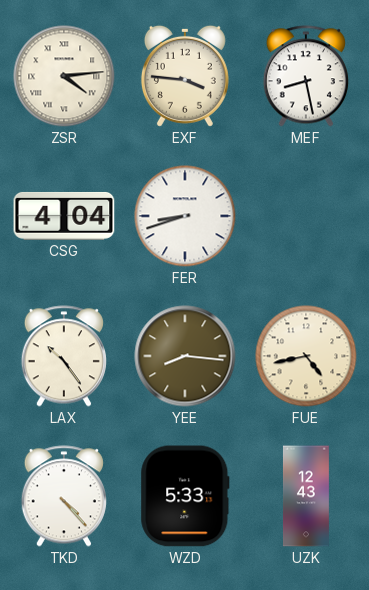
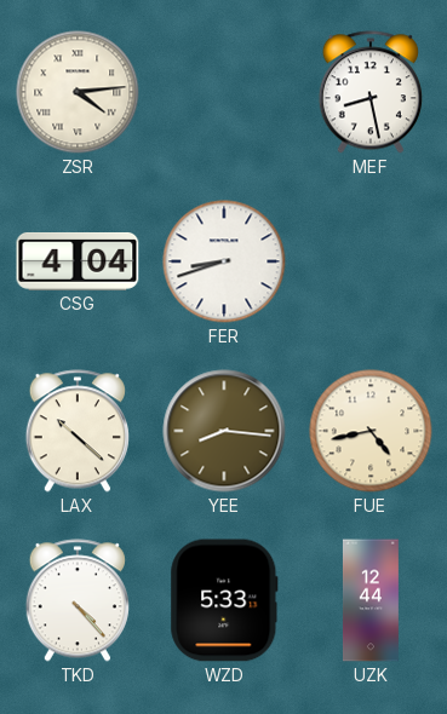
EXF: 3:46 -> none (185, 76)
LAX: 10:24 -> 10:22 (78, 431)
UZK: 12:43 -> 12:44 (371, 600)
